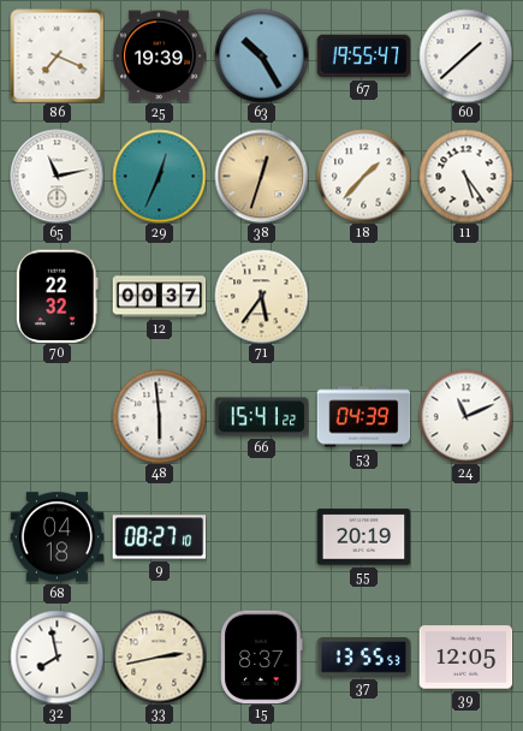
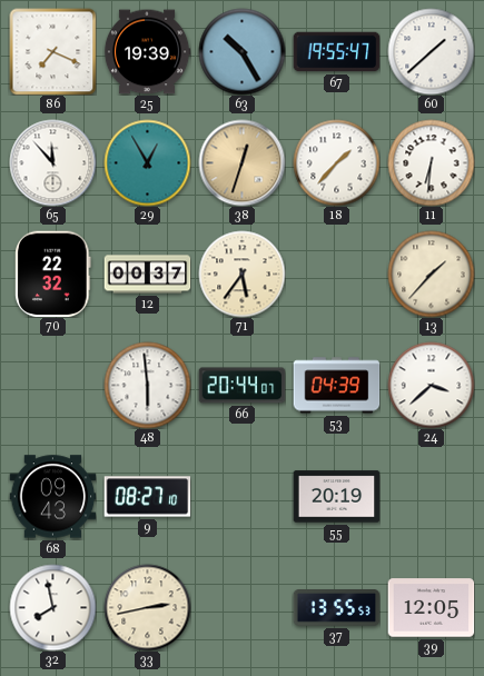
65: 11:13 -> 11:53 (52, 162)
29: 12:34 -> 12:55 (147, 162)
11: 5:24 -> 6:31 (431, 162)
13: none -> 1:37 (431, 274)
66: 15:41 -> 20:44 (241, 386)
24: 11:11 -> 3:38 (431, 385)
68: 04:18 -> 09:43 (52, 497)
15: 8:37 -> none (262, 656)
